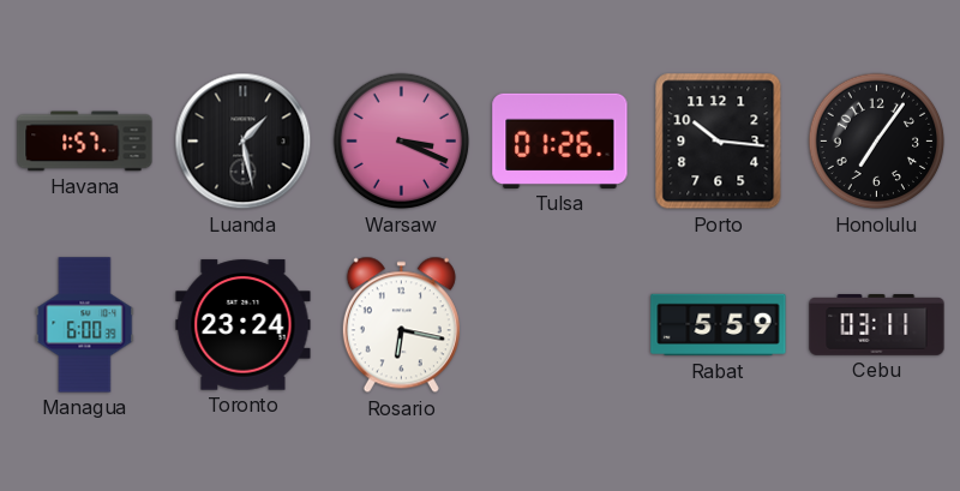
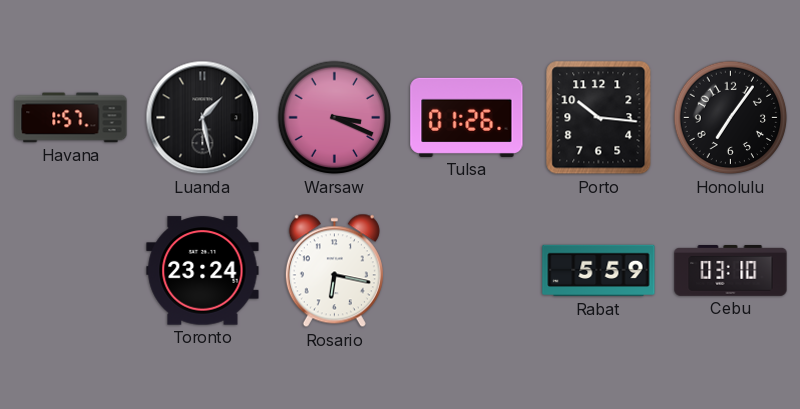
Managua: 6:00 -> none (85, 325)
Cebu: 03:11 -> 03:10 (731, 271)
